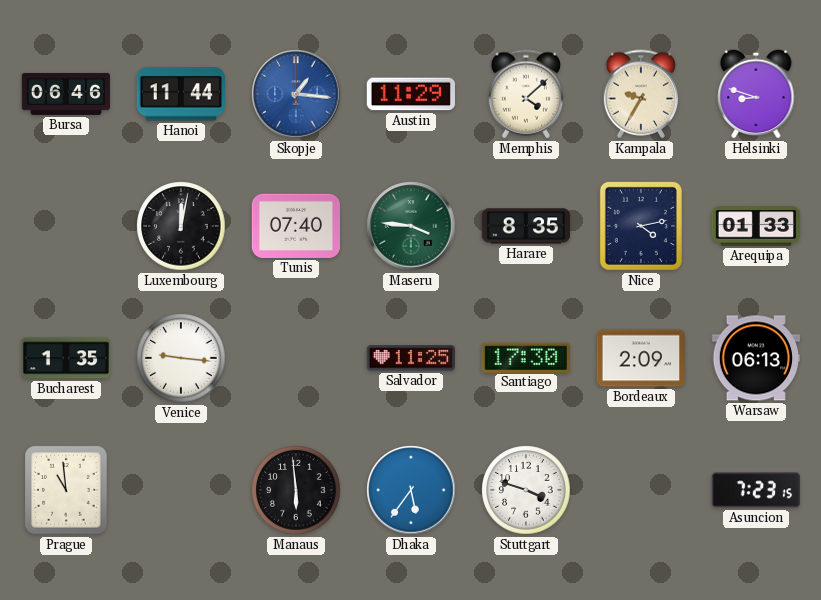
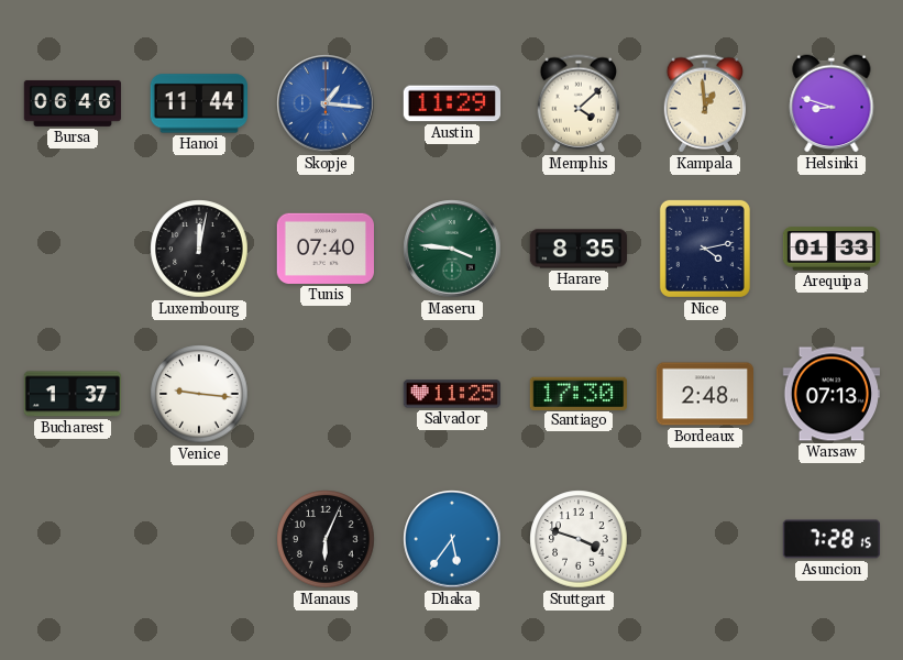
Kampala: 9:35 -> 12:59 (704, 103)
Bucharest: 1:35 -> 1:37 (73, 394)
Bordeaux: 2:09 -> 2:48 (704, 394)
Warsaw: 06:13 -> 07:13 (830, 394)
Prague: 10:59 -> none (66, 490)
Manaus: 5:59 -> 6:04 (326, 539)
Asuncion: 7:23 -> 7:28 (832, 539)
